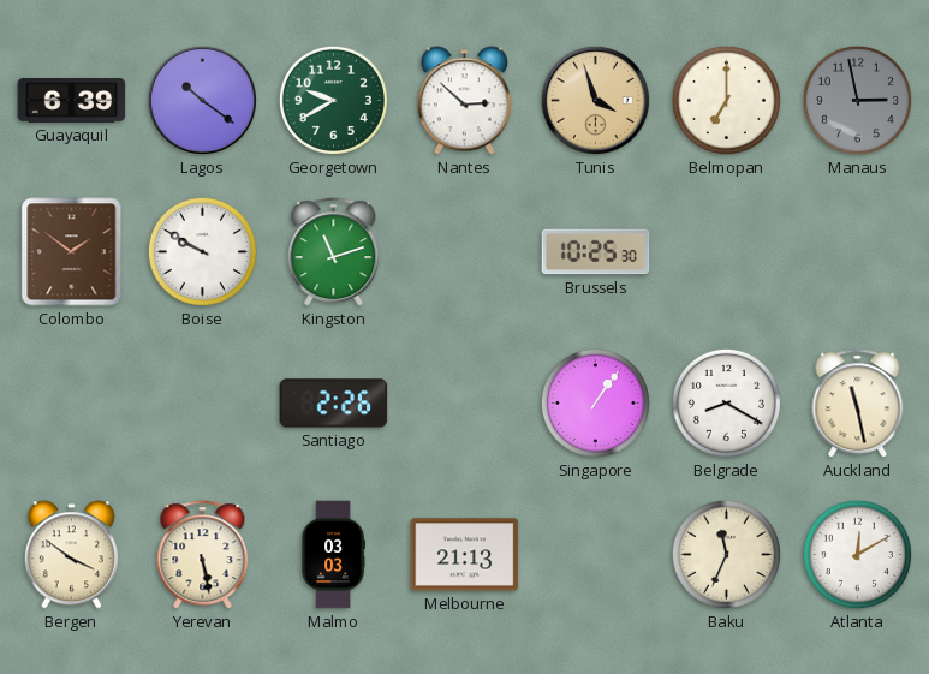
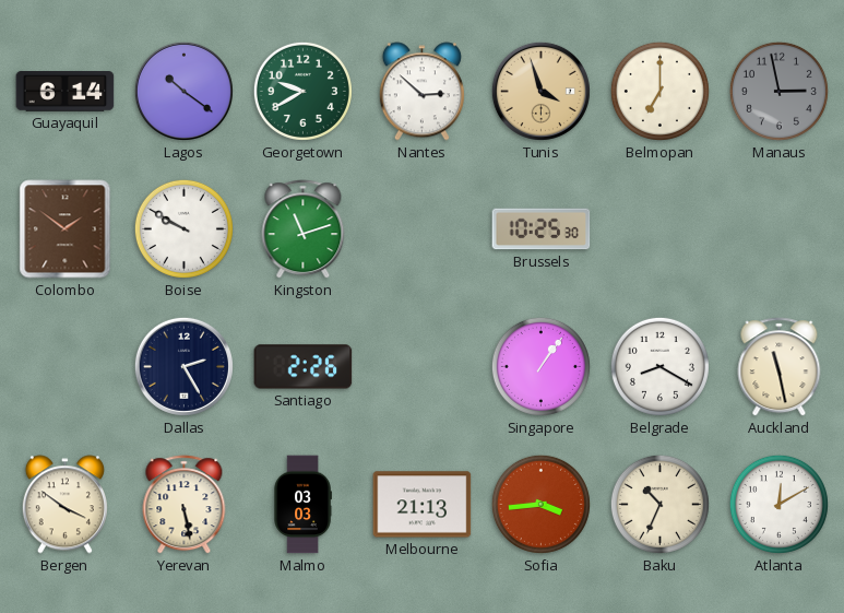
Guayaquil: 6:39 -> 6:14 (66, 92)
Dallas: none -> 2:25 (183, 366)
Sofia: none -> 3:44 (540, 504)
Baku: 11:34 -> 10:34 (659, 504)
